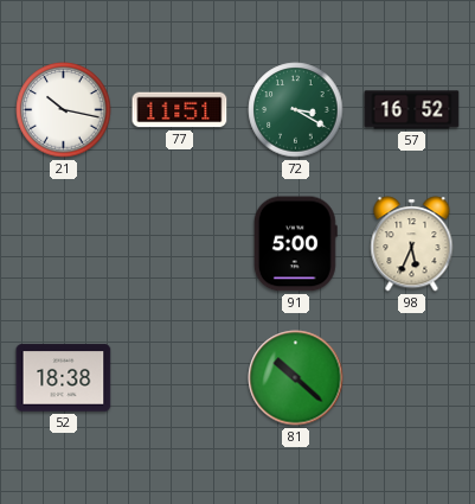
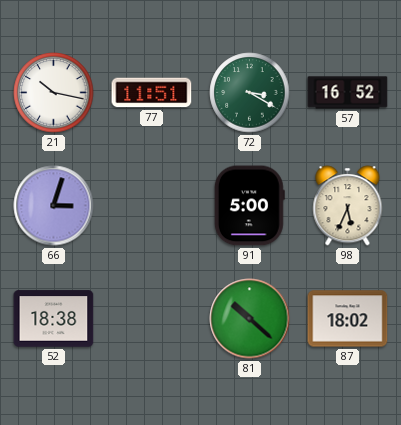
66: none -> 3:03 (54, 206)
87: none -> 18:02 (348, 319)
